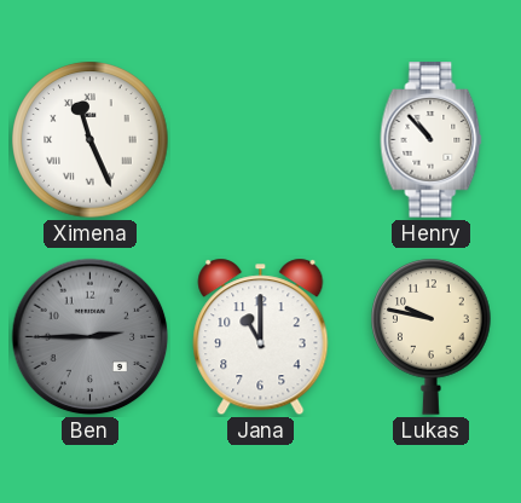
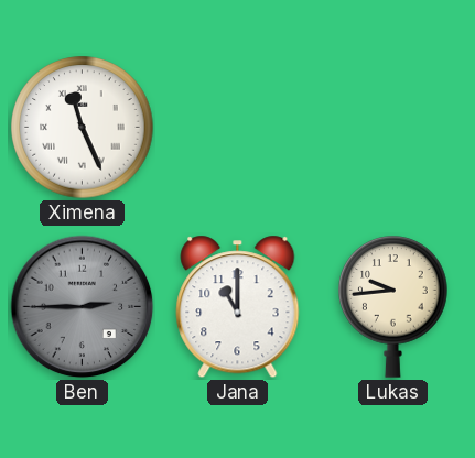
Henry: 10:53 -> none (432, 140)
Lukas: 9:47 -> 9:44 (393, 307)
